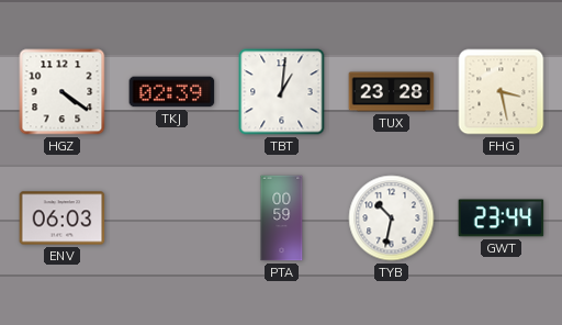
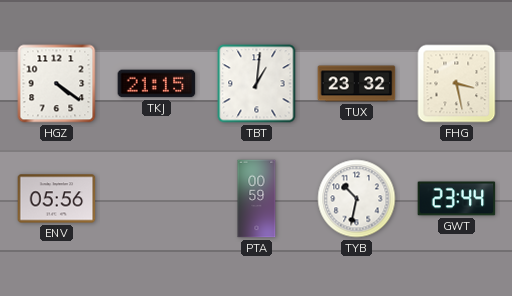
TKJ: 02:39 -> 21:15 (157, 84)
TUX: 23:28 -> 23:32 (357, 84)
ENV: 06:03 -> 05:56 (57, 199)
